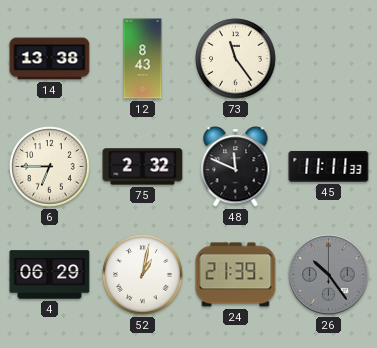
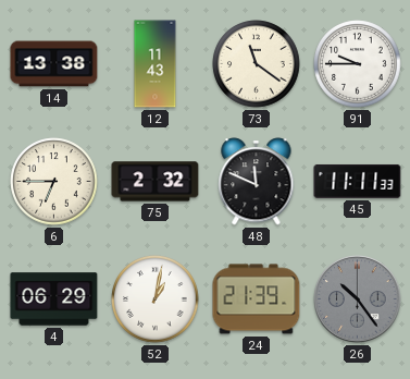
12: 8:43 -> 11:43 (156, 64)
73: 11:24 -> 11:21 (257, 64)
91: none -> 9:45 (358, 64)
